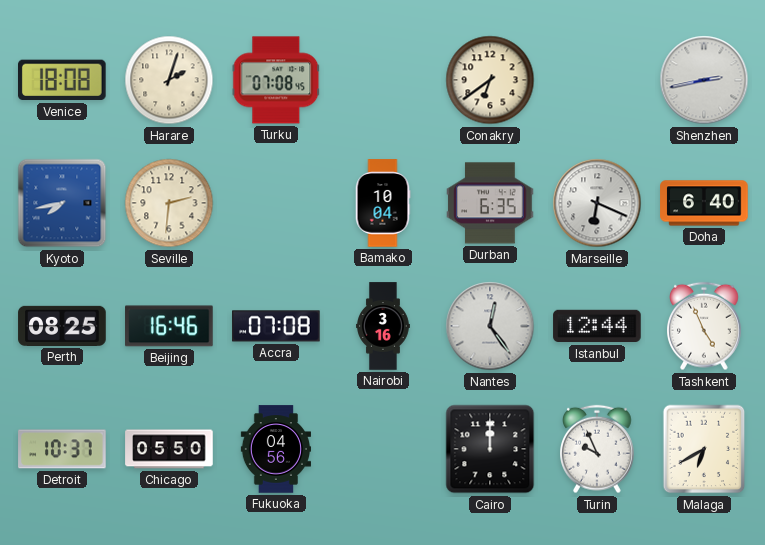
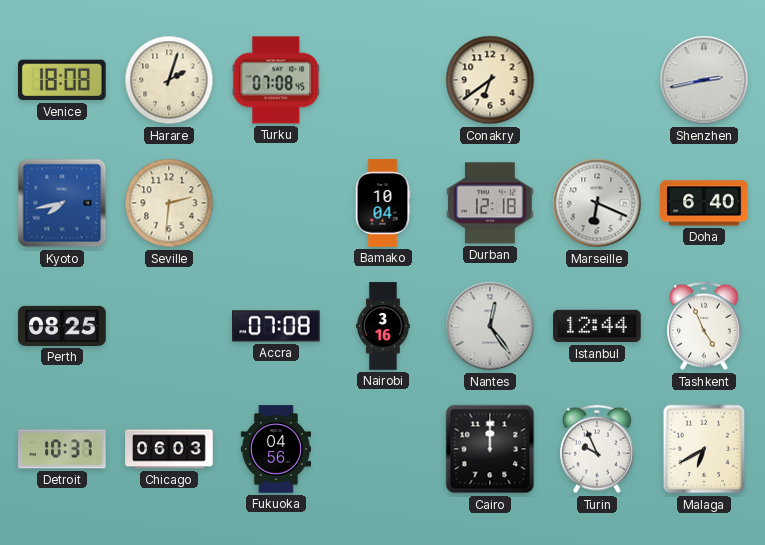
Durban: 6:35 -> 12:18 (490, 203)
Beijing: 16:46 -> none (169, 326)
Chicago: 05:50 -> 06:03 (169, 449)
